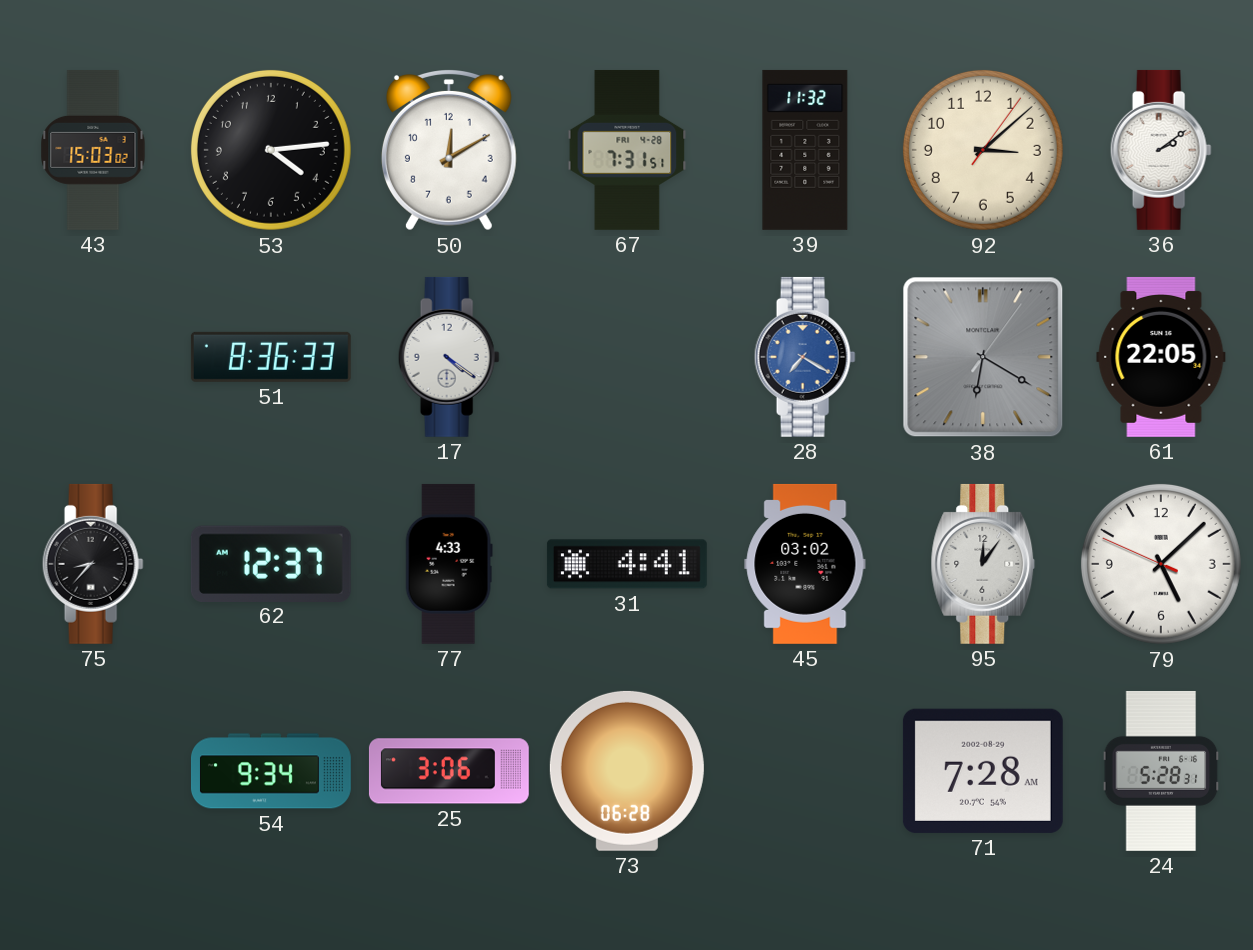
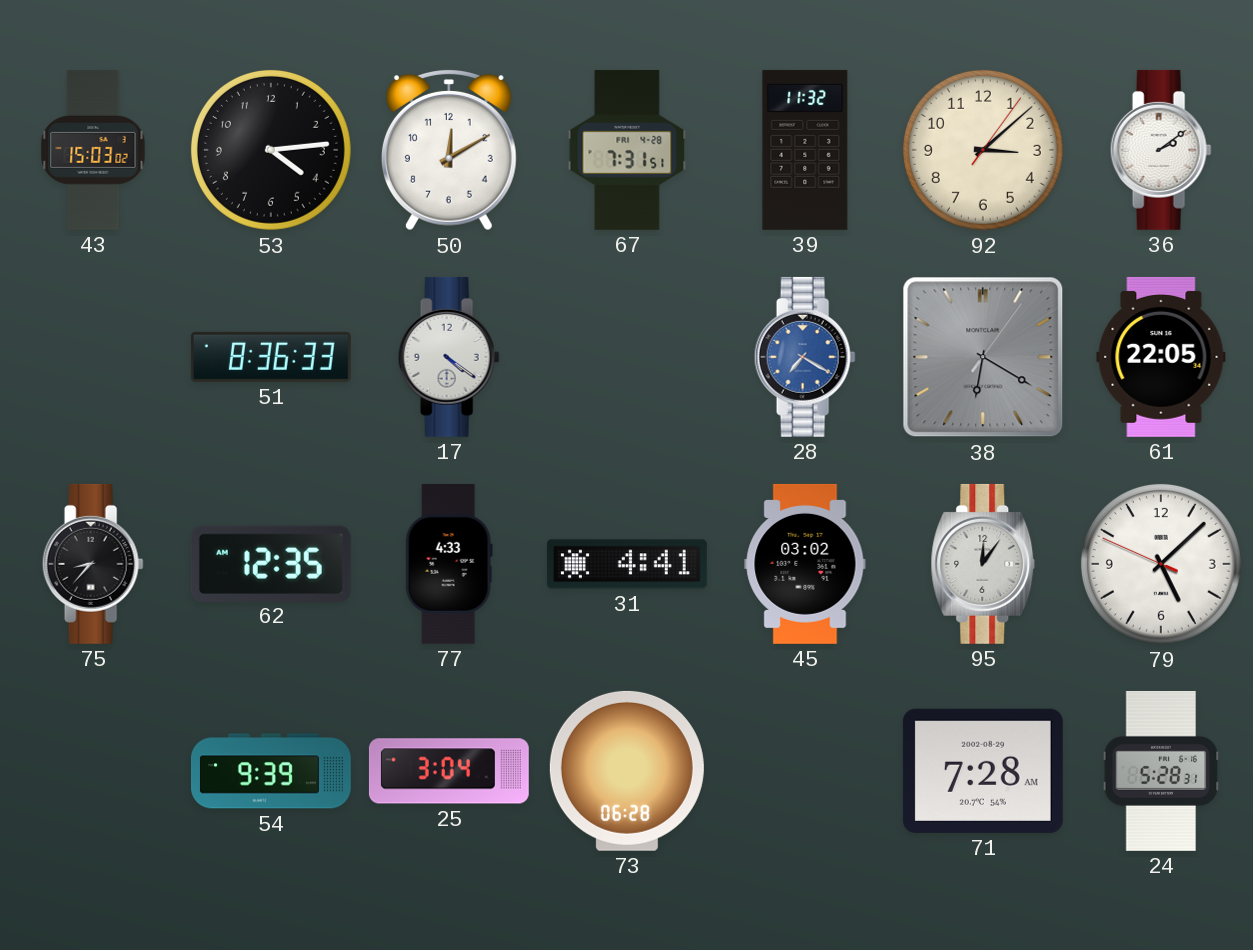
62: 12:37 -> 12:35 (271, 563)
54: 9:34 -> 9:39 (271, 771)
25: 3:06 -> 3:04 (449, 771)
